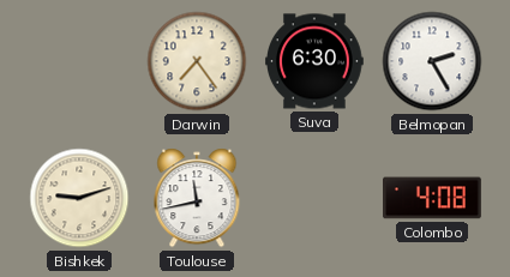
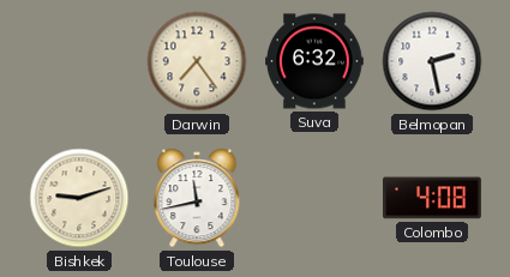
Suva: 6:30 -> 6:32 (316, 61)
Belmopan: 2:25 -> 2:28 (432, 61)
